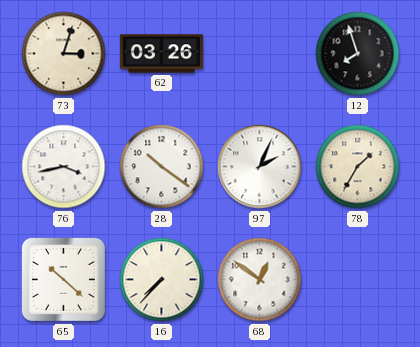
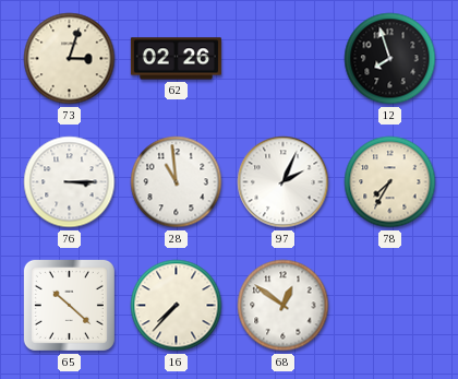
62: 03:26 -> 02:26 (176, 59)
76: 3:43 -> 3:15 (70, 182)
28: 10:21 -> 10:59 (177, 182)
78: 1:35 -> 7:35 (390, 182)
